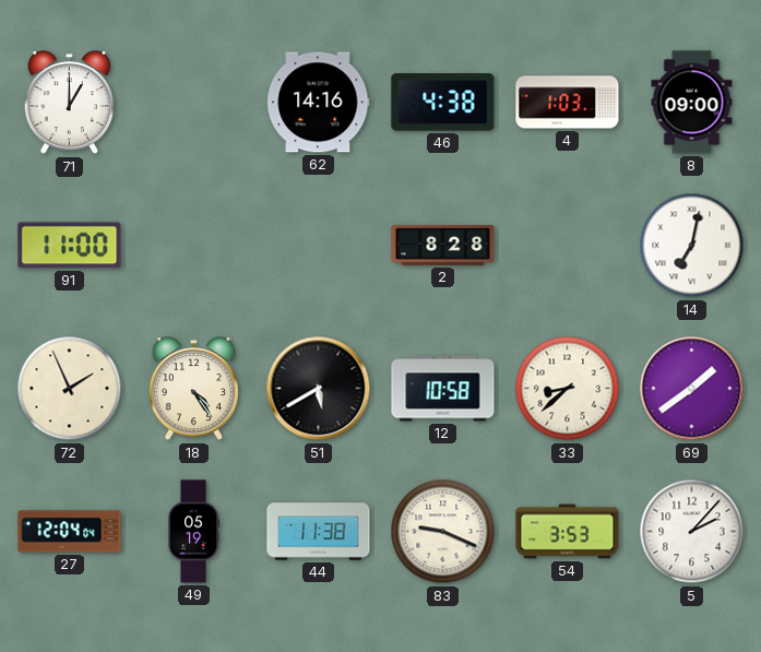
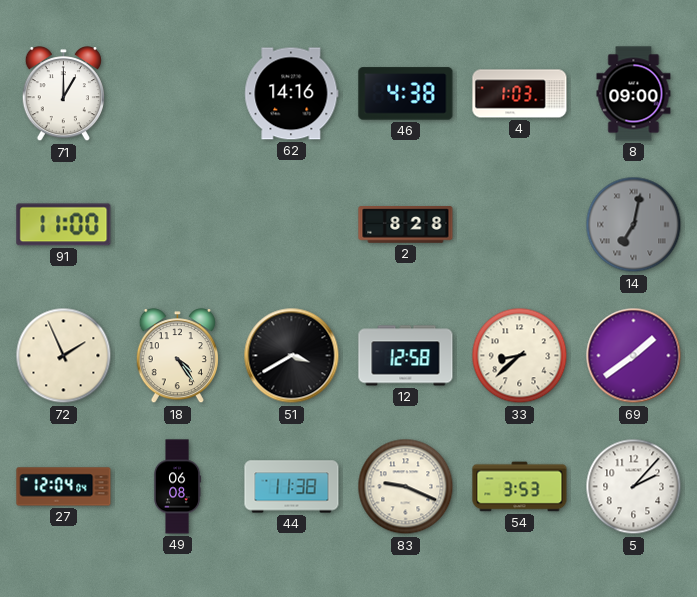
14 dial: white -> grey (634, 225)
51: 5:40 -> 3:40 (292, 356)
12: 10:58 -> 12:58 (406, 356)
49: 05:19 -> 06:08 (177, 487)
